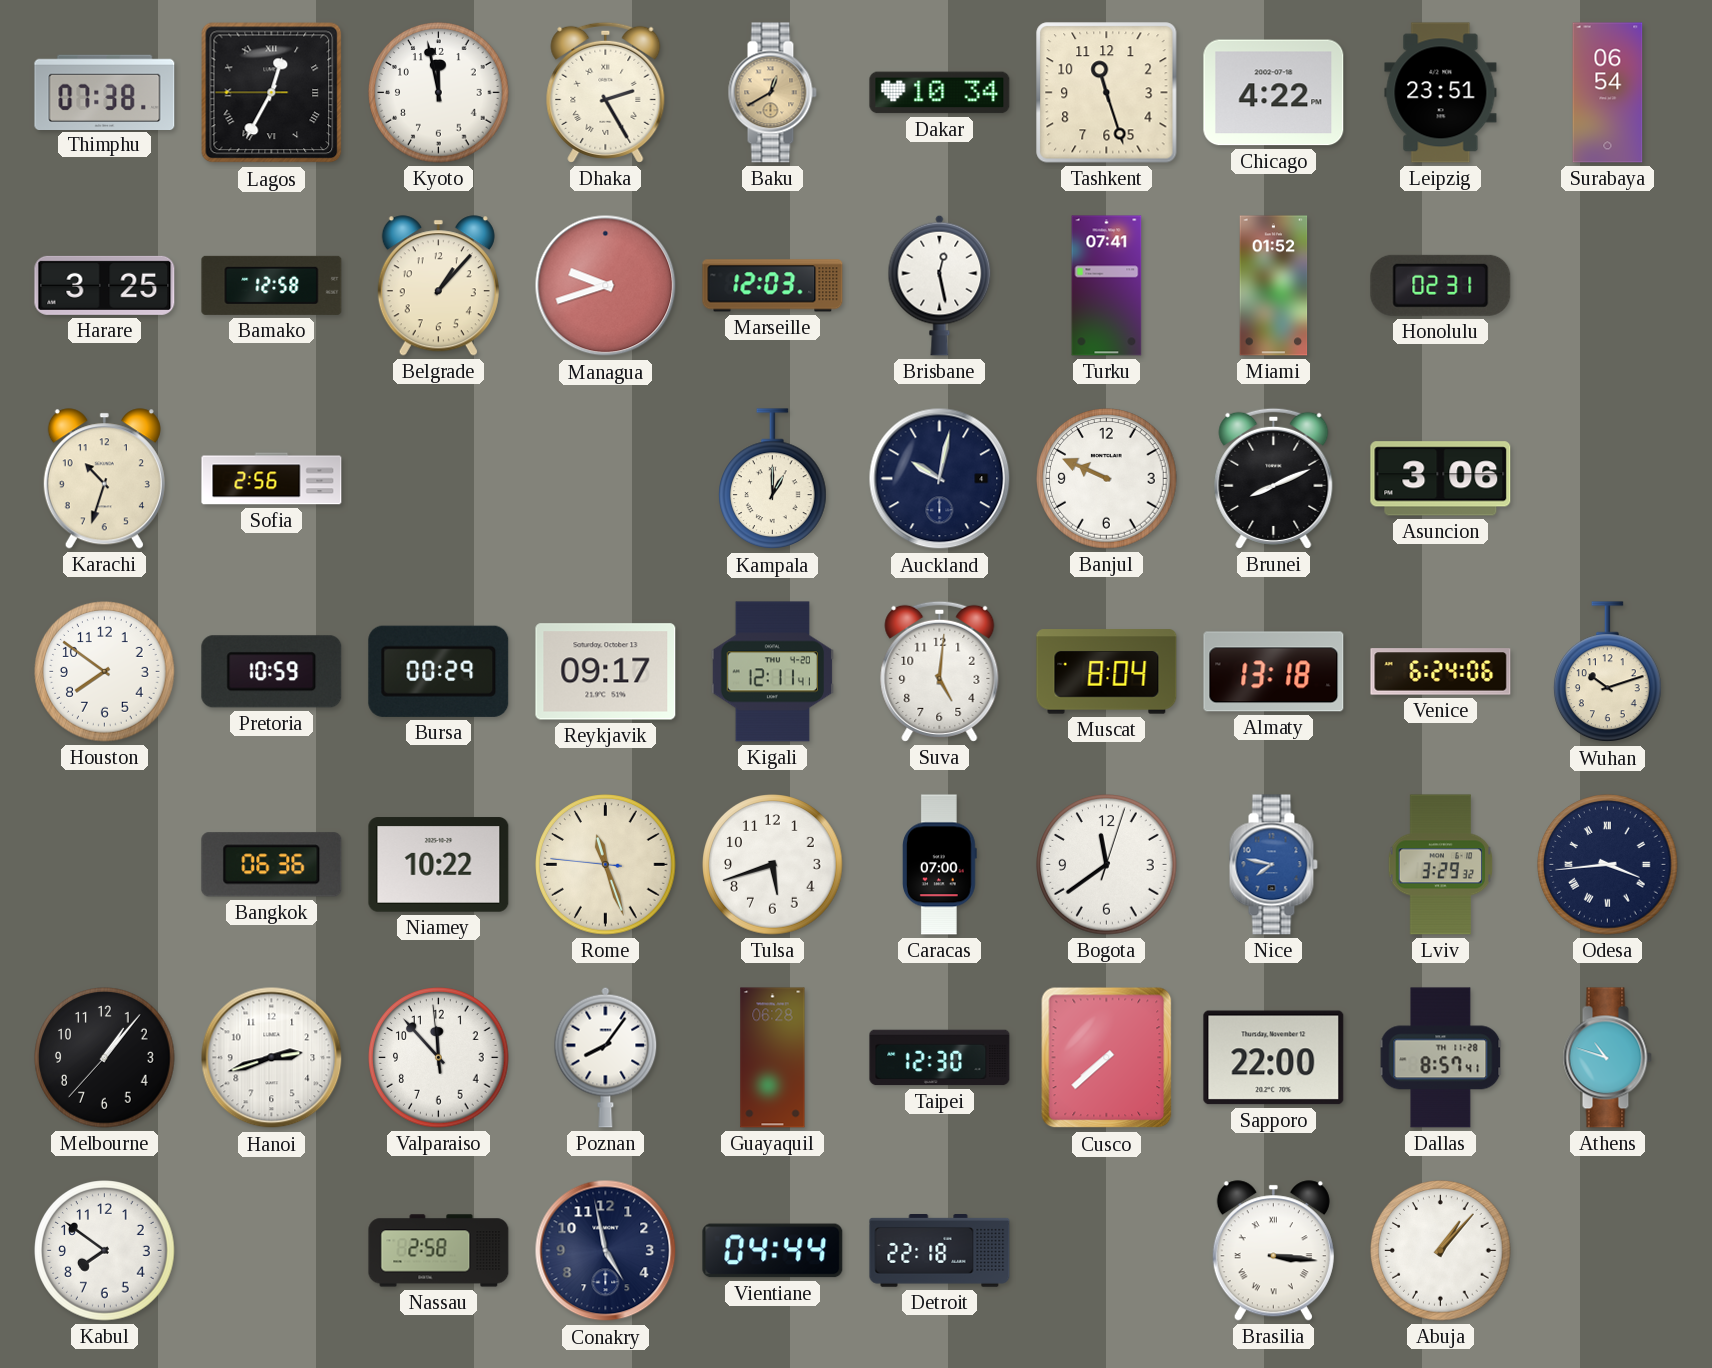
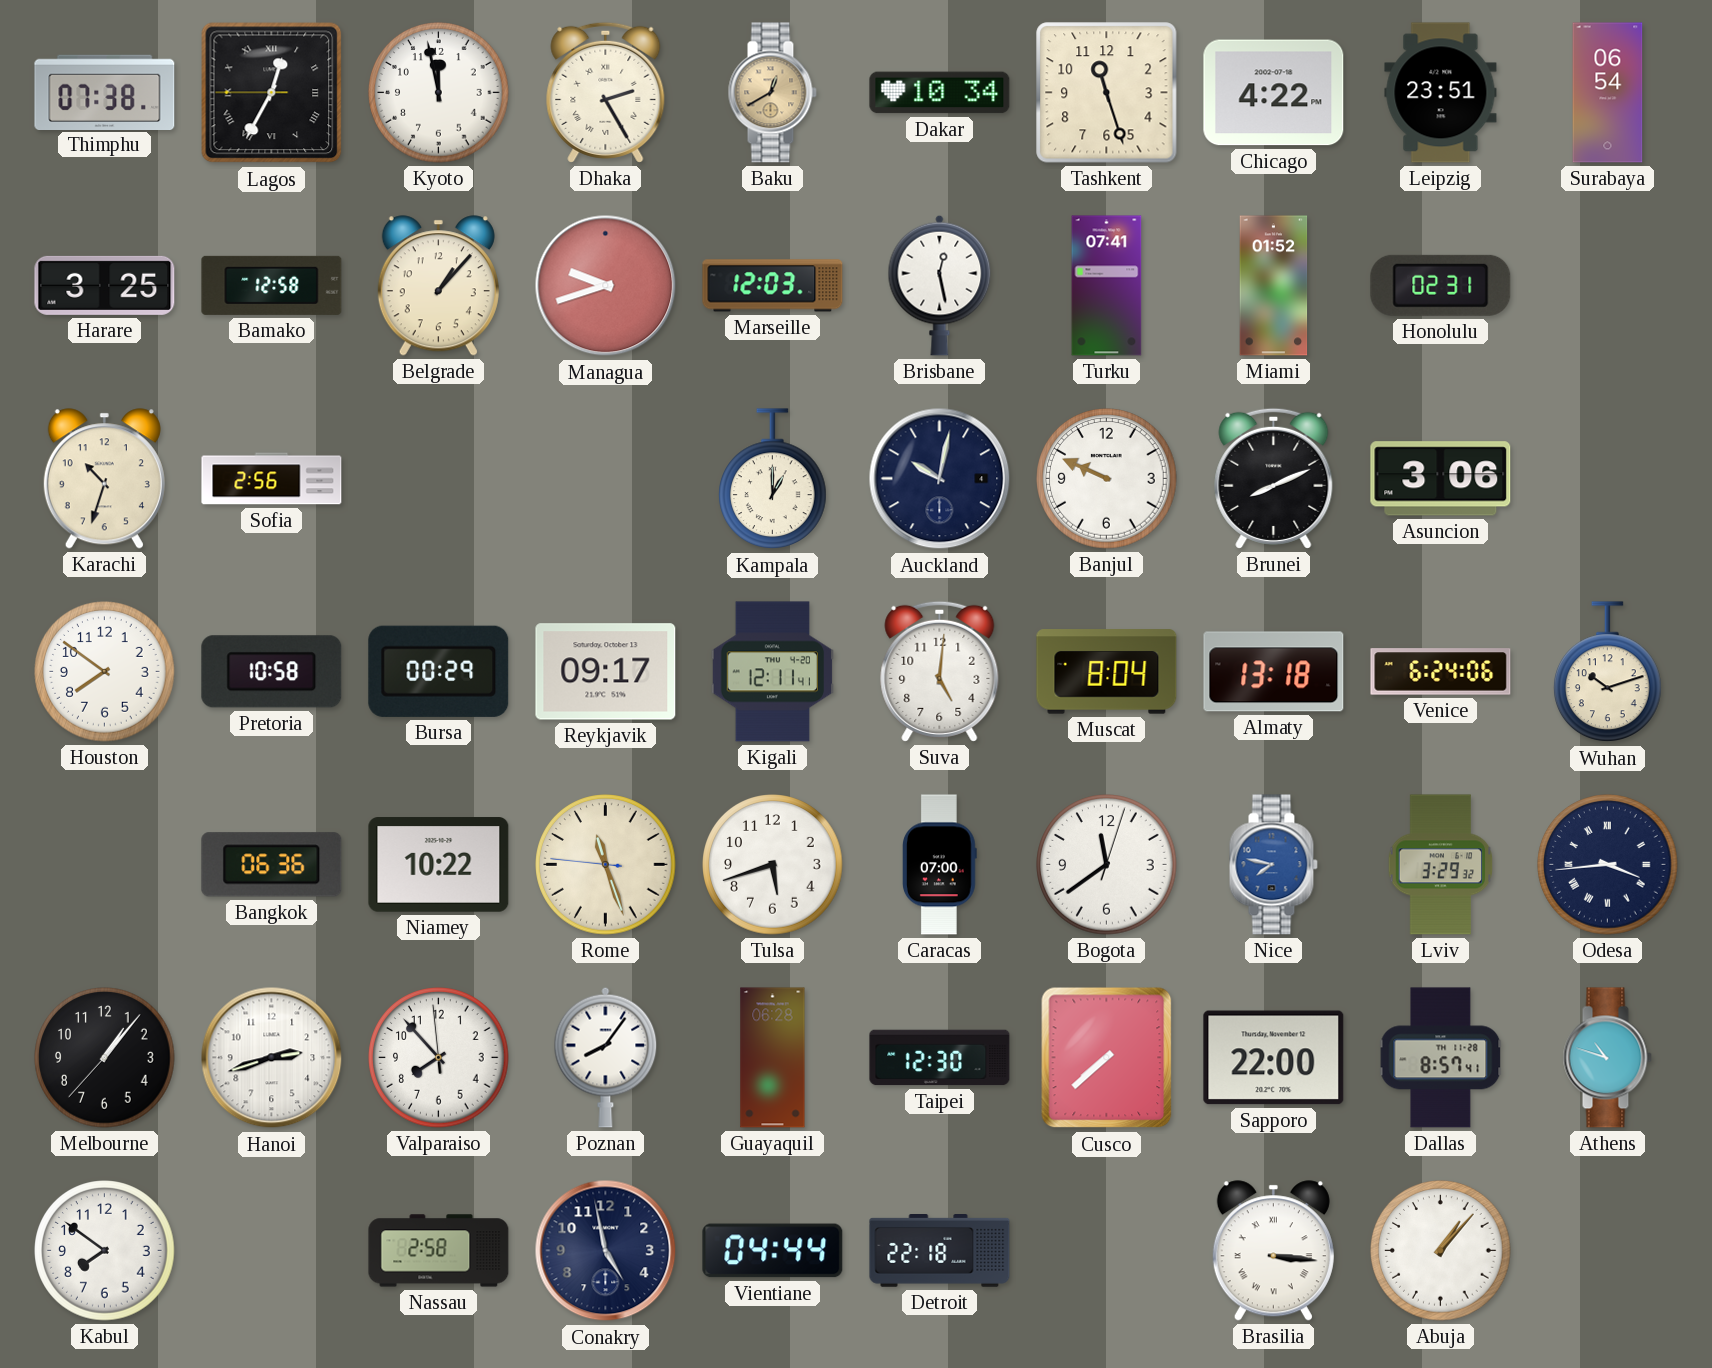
Pretoria: 10:59 -> 10:58 (272, 672)
Valparaiso: 11:52 -> 7:52 (439, 1058)
